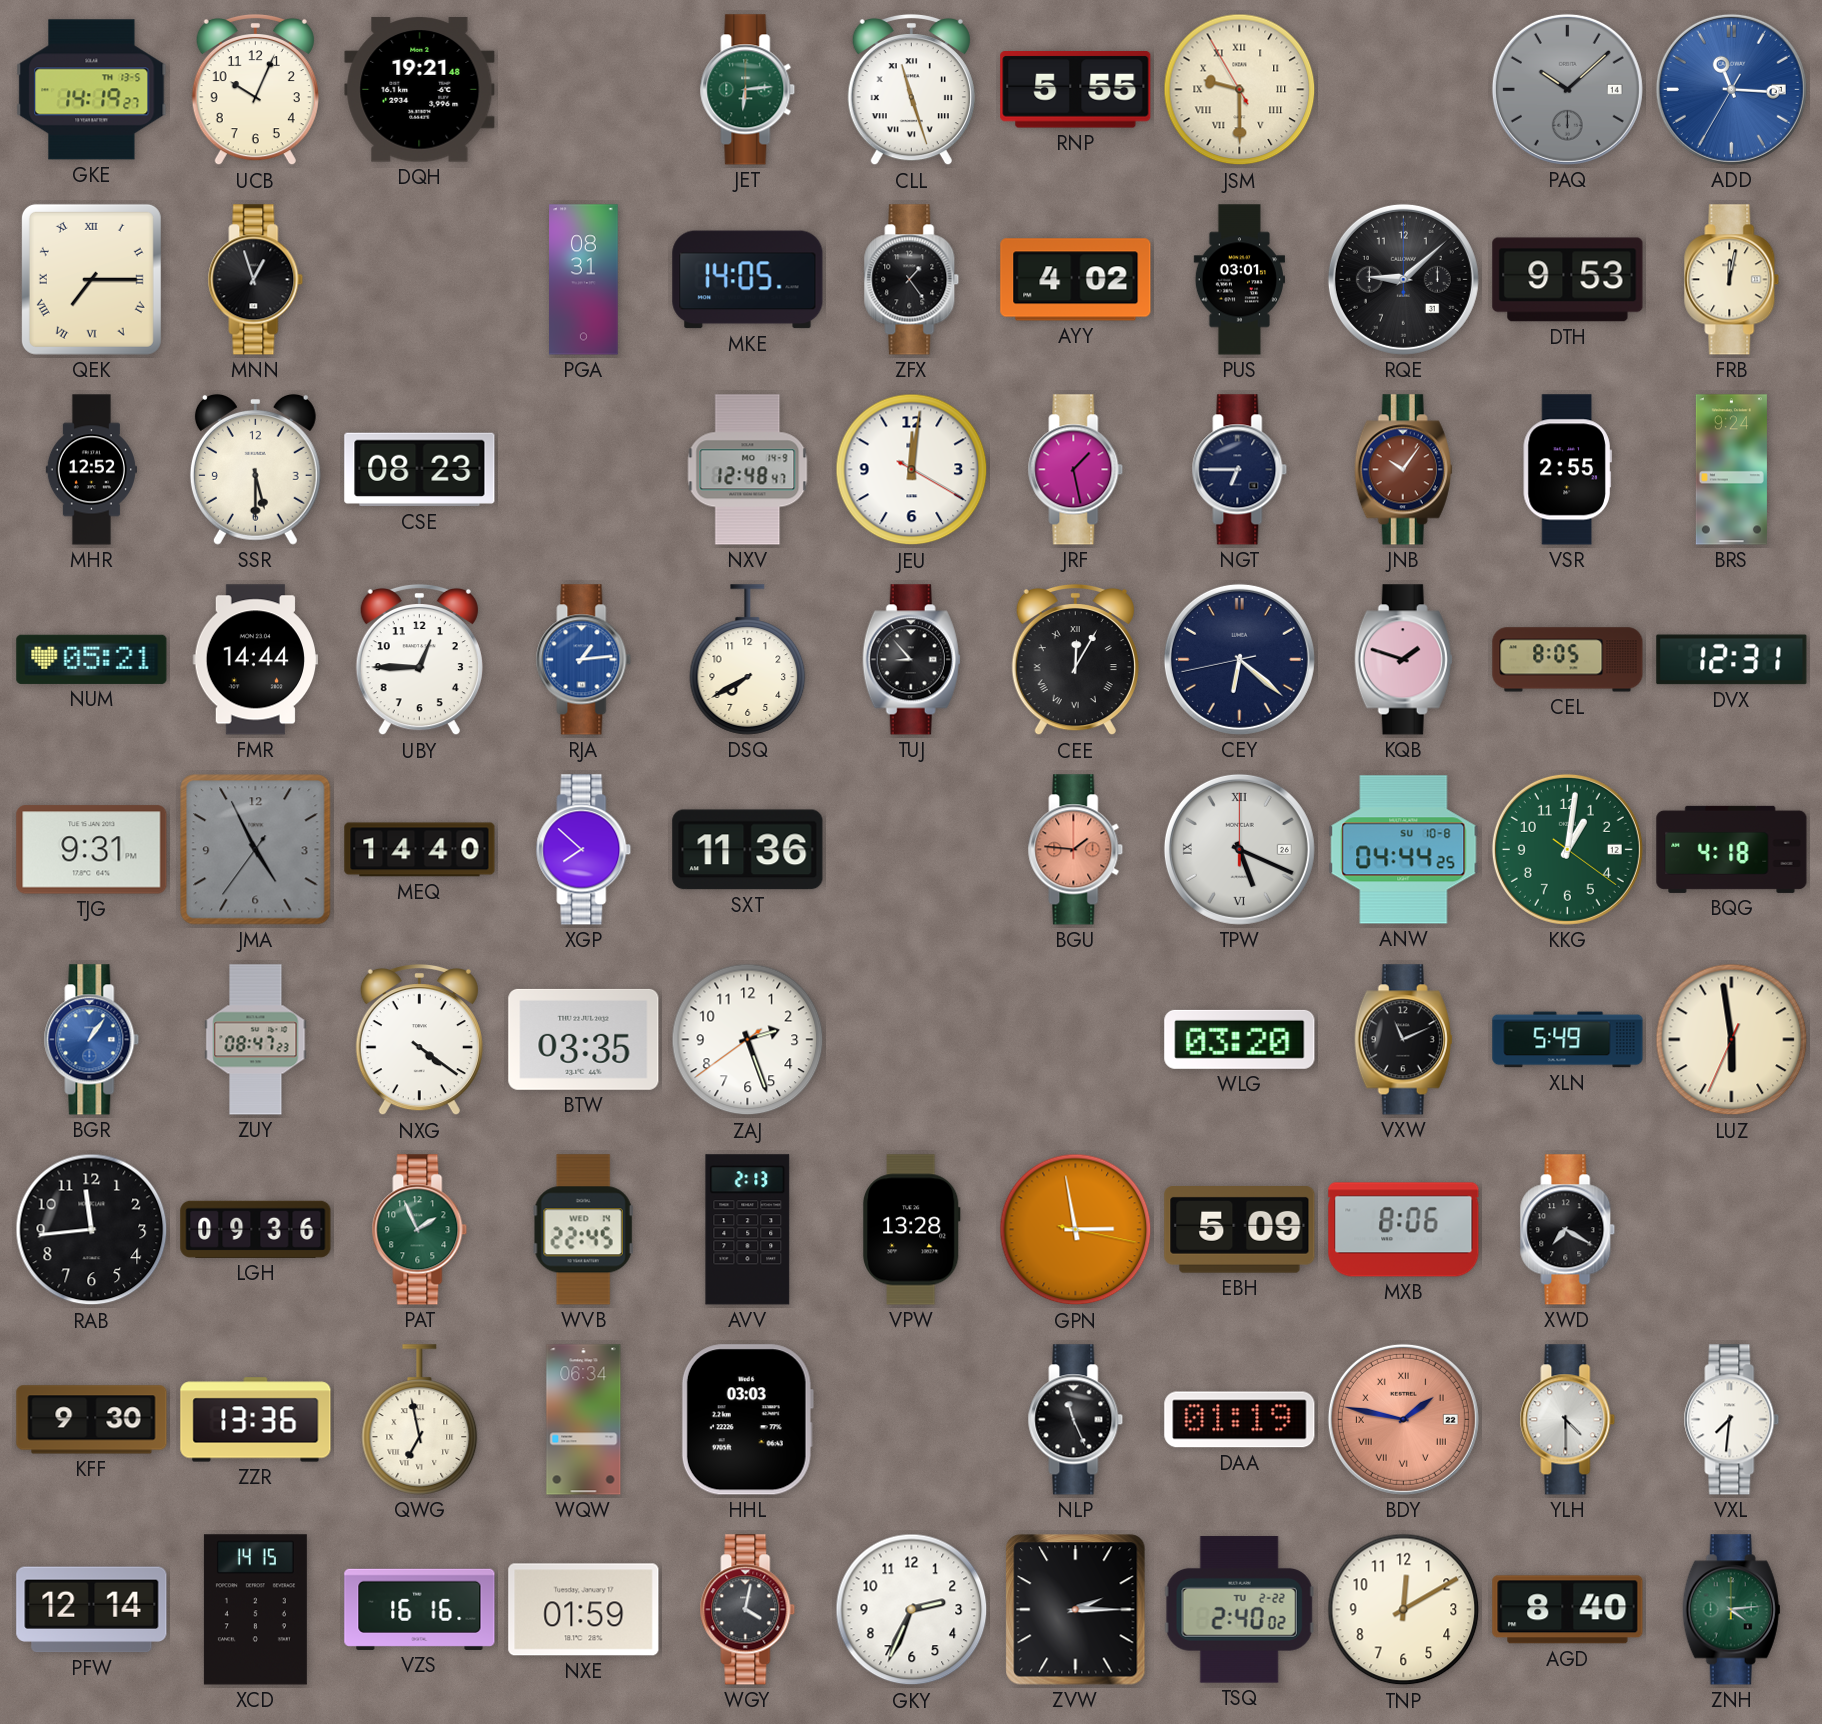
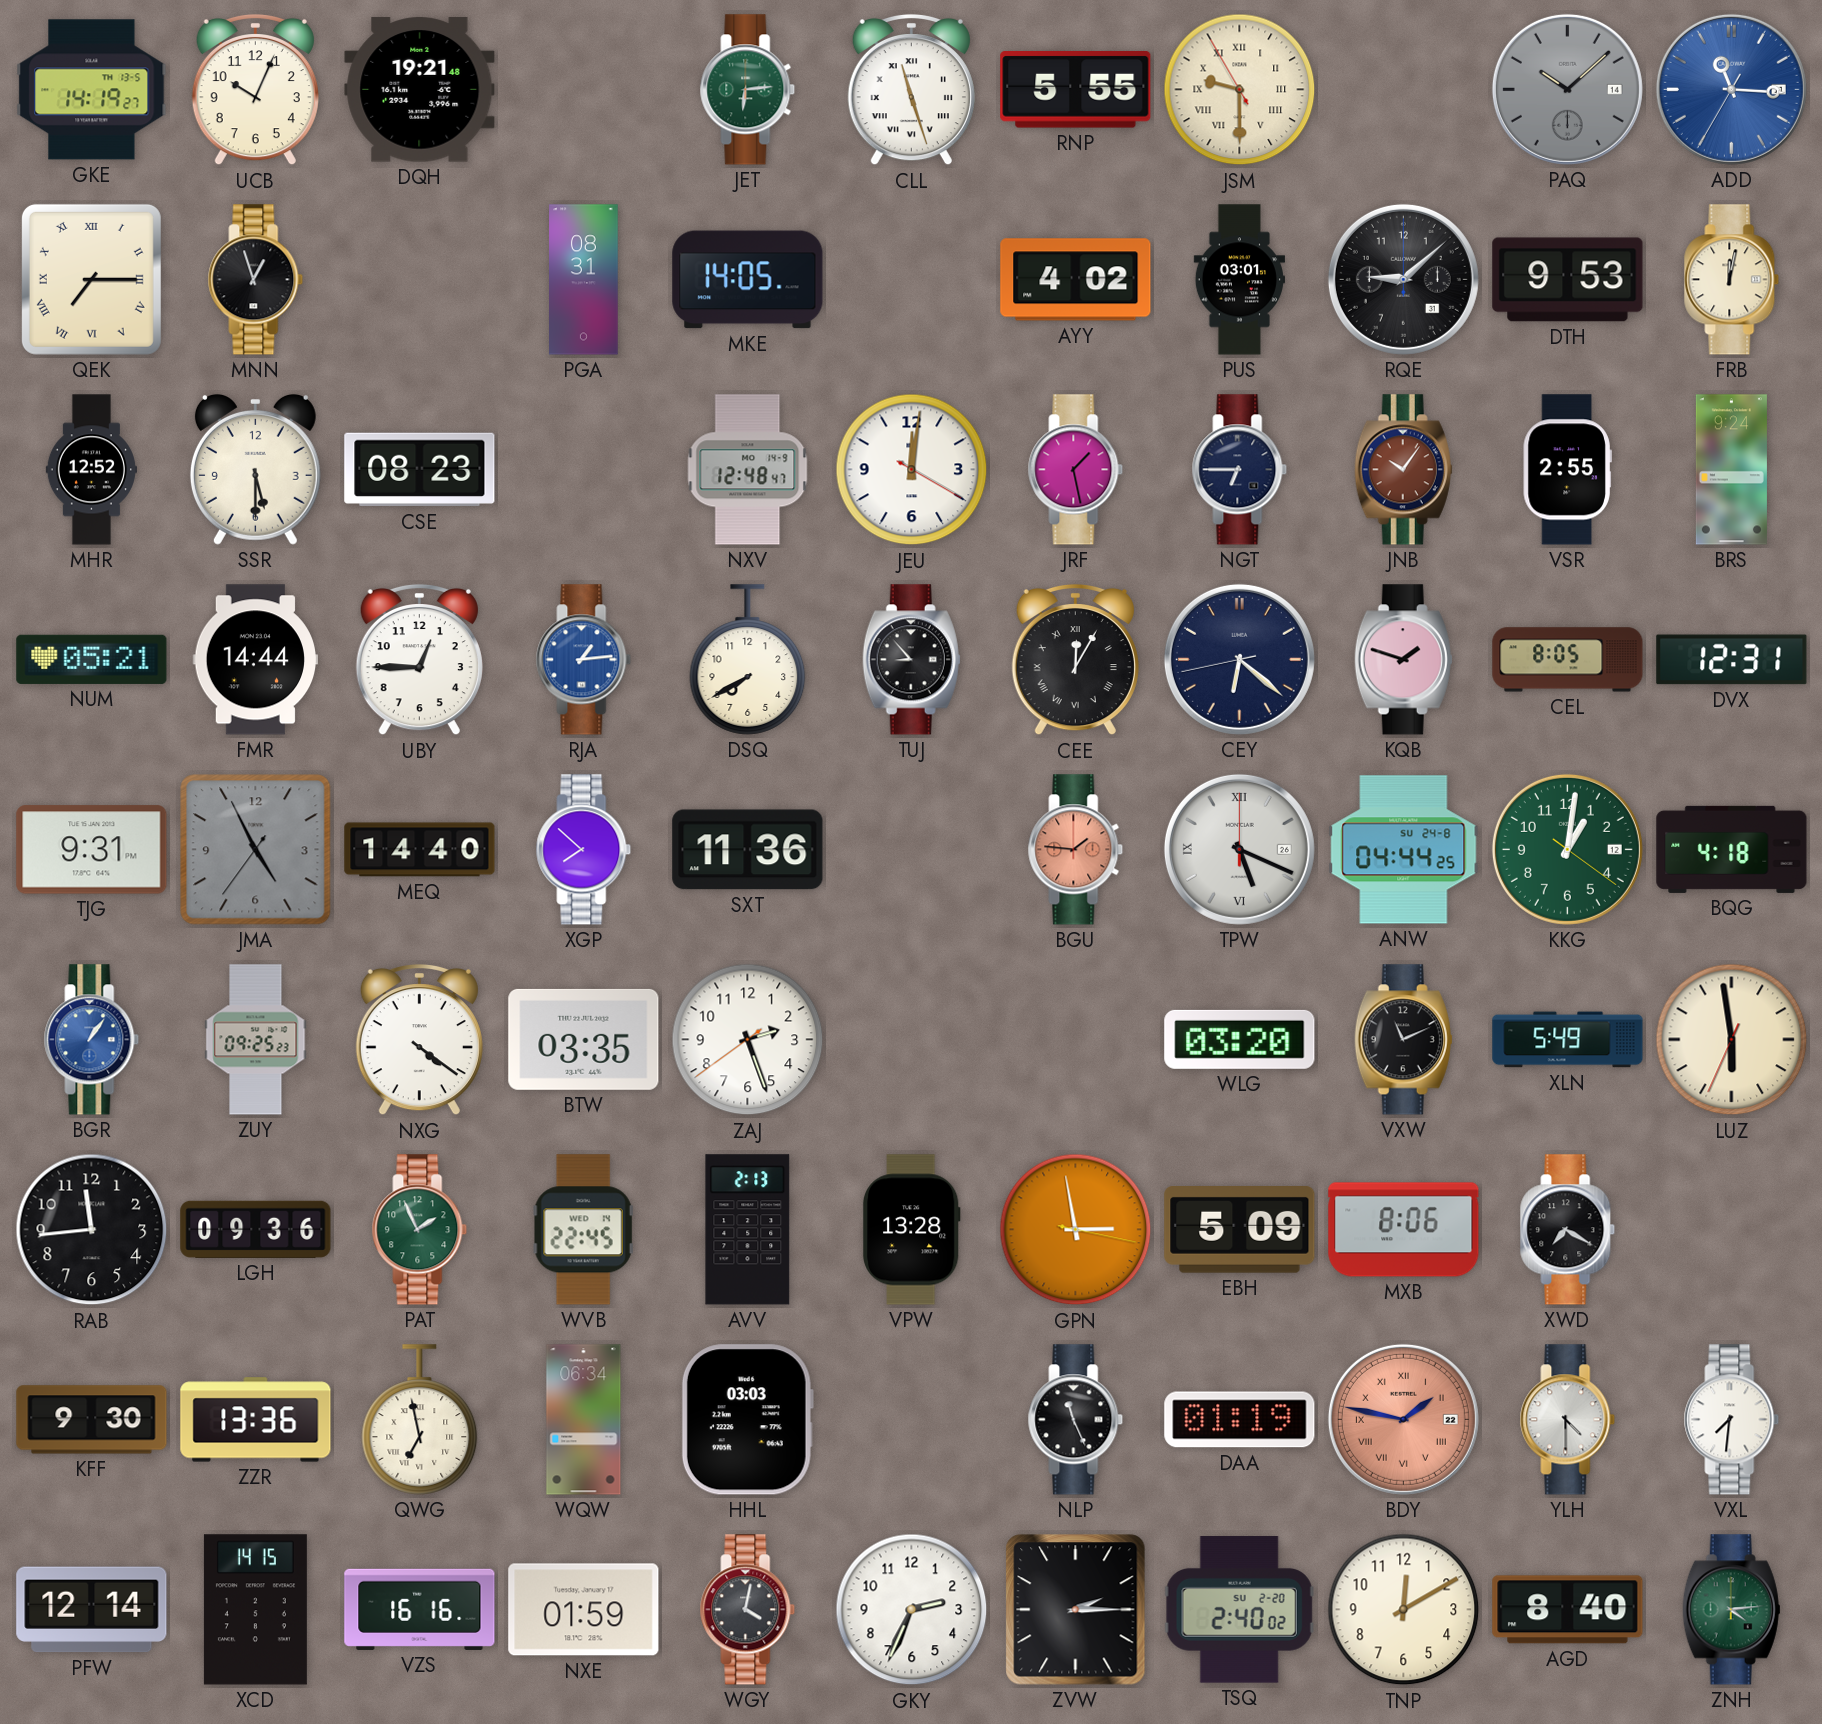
ZFX: 1:24 -> none (912, 280)
ANW date: SU 10-8 -> SU 24-8 (1404, 850)
ZUY: 08:47 -> 09:25 (256, 1040)
TSQ date: TU 2-22 -> SU 2-20 (1239, 1610)
